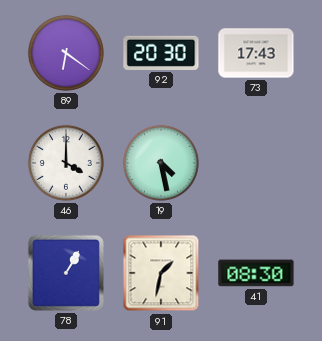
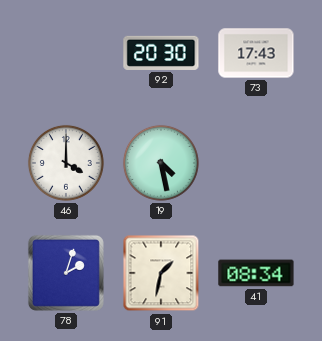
89: 6:21 -> none (66, 53)
78: 1:05 -> 2:03 (66, 273)
41: 08:30 -> 08:34 (256, 273)
